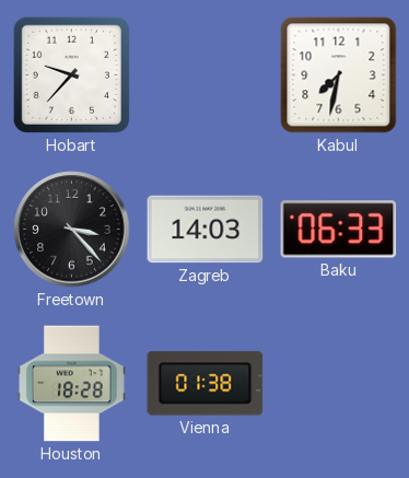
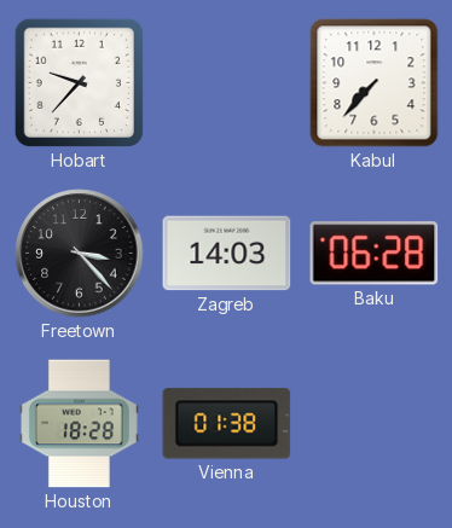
Kabul: 7:32 -> 7:37 (375, 83)
Baku: 06:33 -> 06:28 (375, 254)
